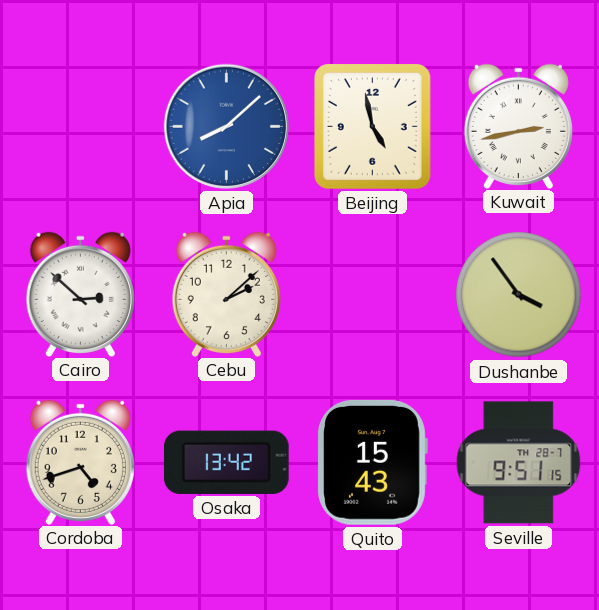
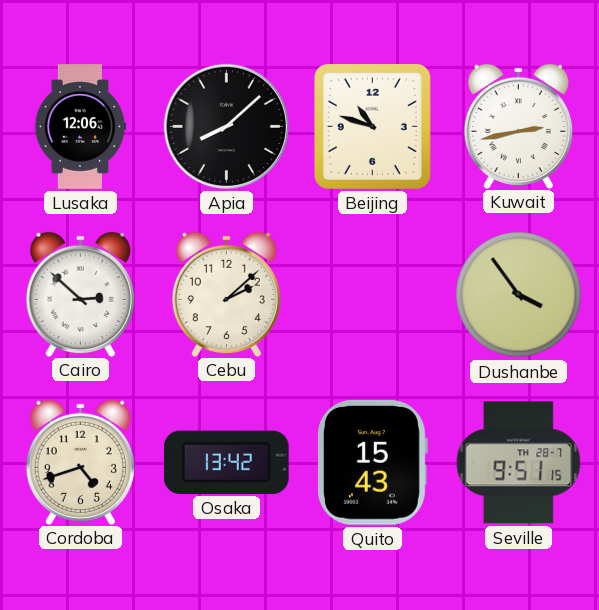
Lusaka: none -> 12:06 (81, 127)
Apia dial: blue -> black (226, 126)
Beijing: 4:58 -> 10:48 (372, 126)
